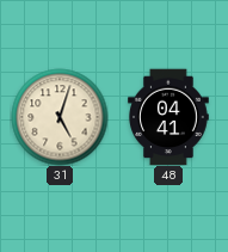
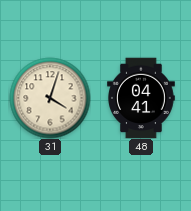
31: 5:03 -> 4:03 (50, 98)
